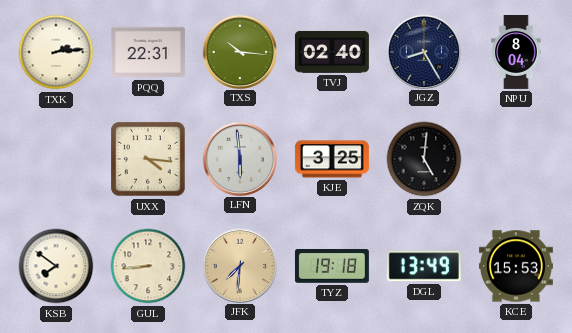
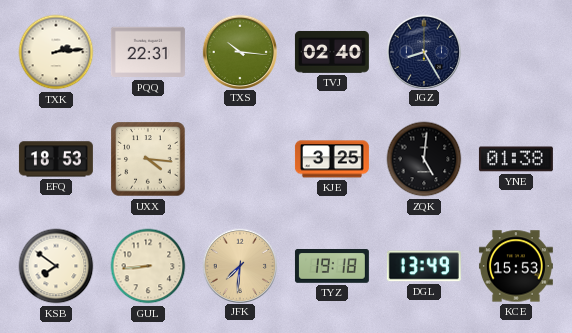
NPU: 8:04 -> none (516, 52)
EFQ: none -> 18:53 (56, 159)
LFN: 5:59 -> none (240, 158)
YNE: none -> 01:38 (516, 159)
